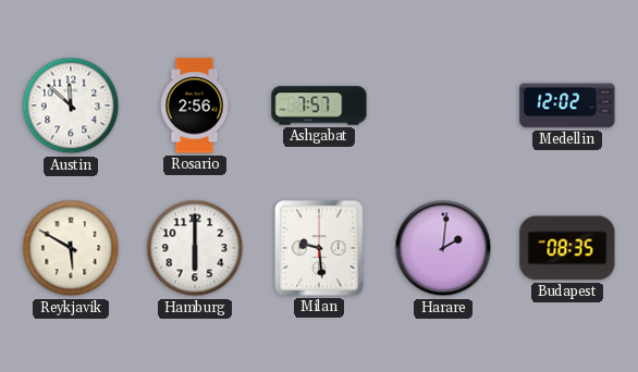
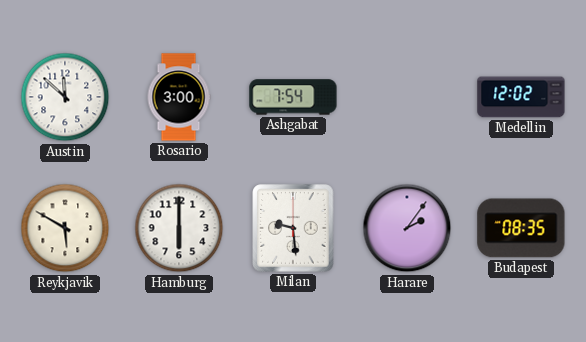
Rosario: 2:56 -> 3:00 (179, 97)
Ashgabat: 7:57 -> 7:54 (293, 97)
Harare: 2:01 -> 2:06 (407, 228)
